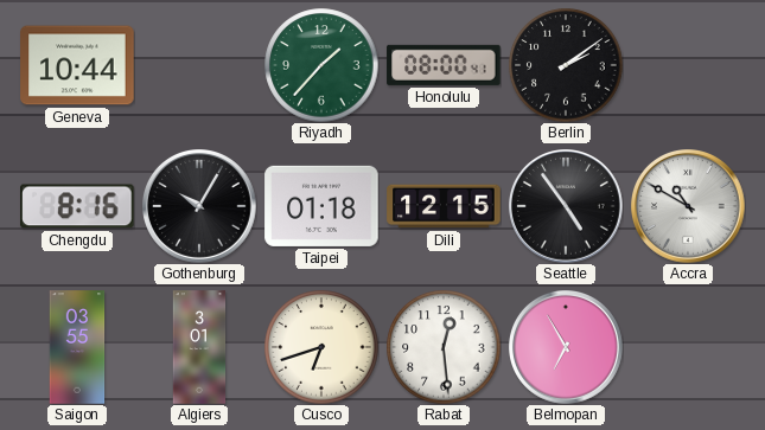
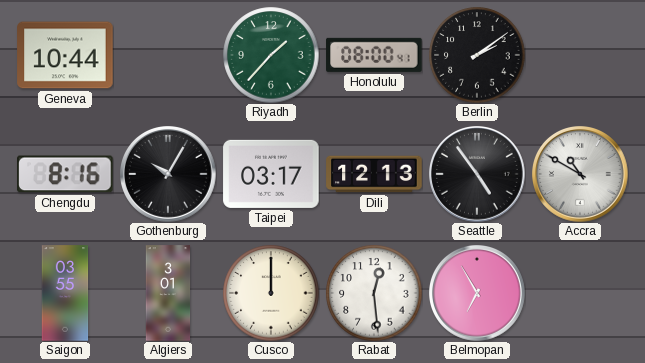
Taipei: 01:18 -> 03:17 (271, 174)
Dili: 12:15 -> 12:13 (374, 174)
Cusco: 6:42 -> 12:00 (271, 293)
